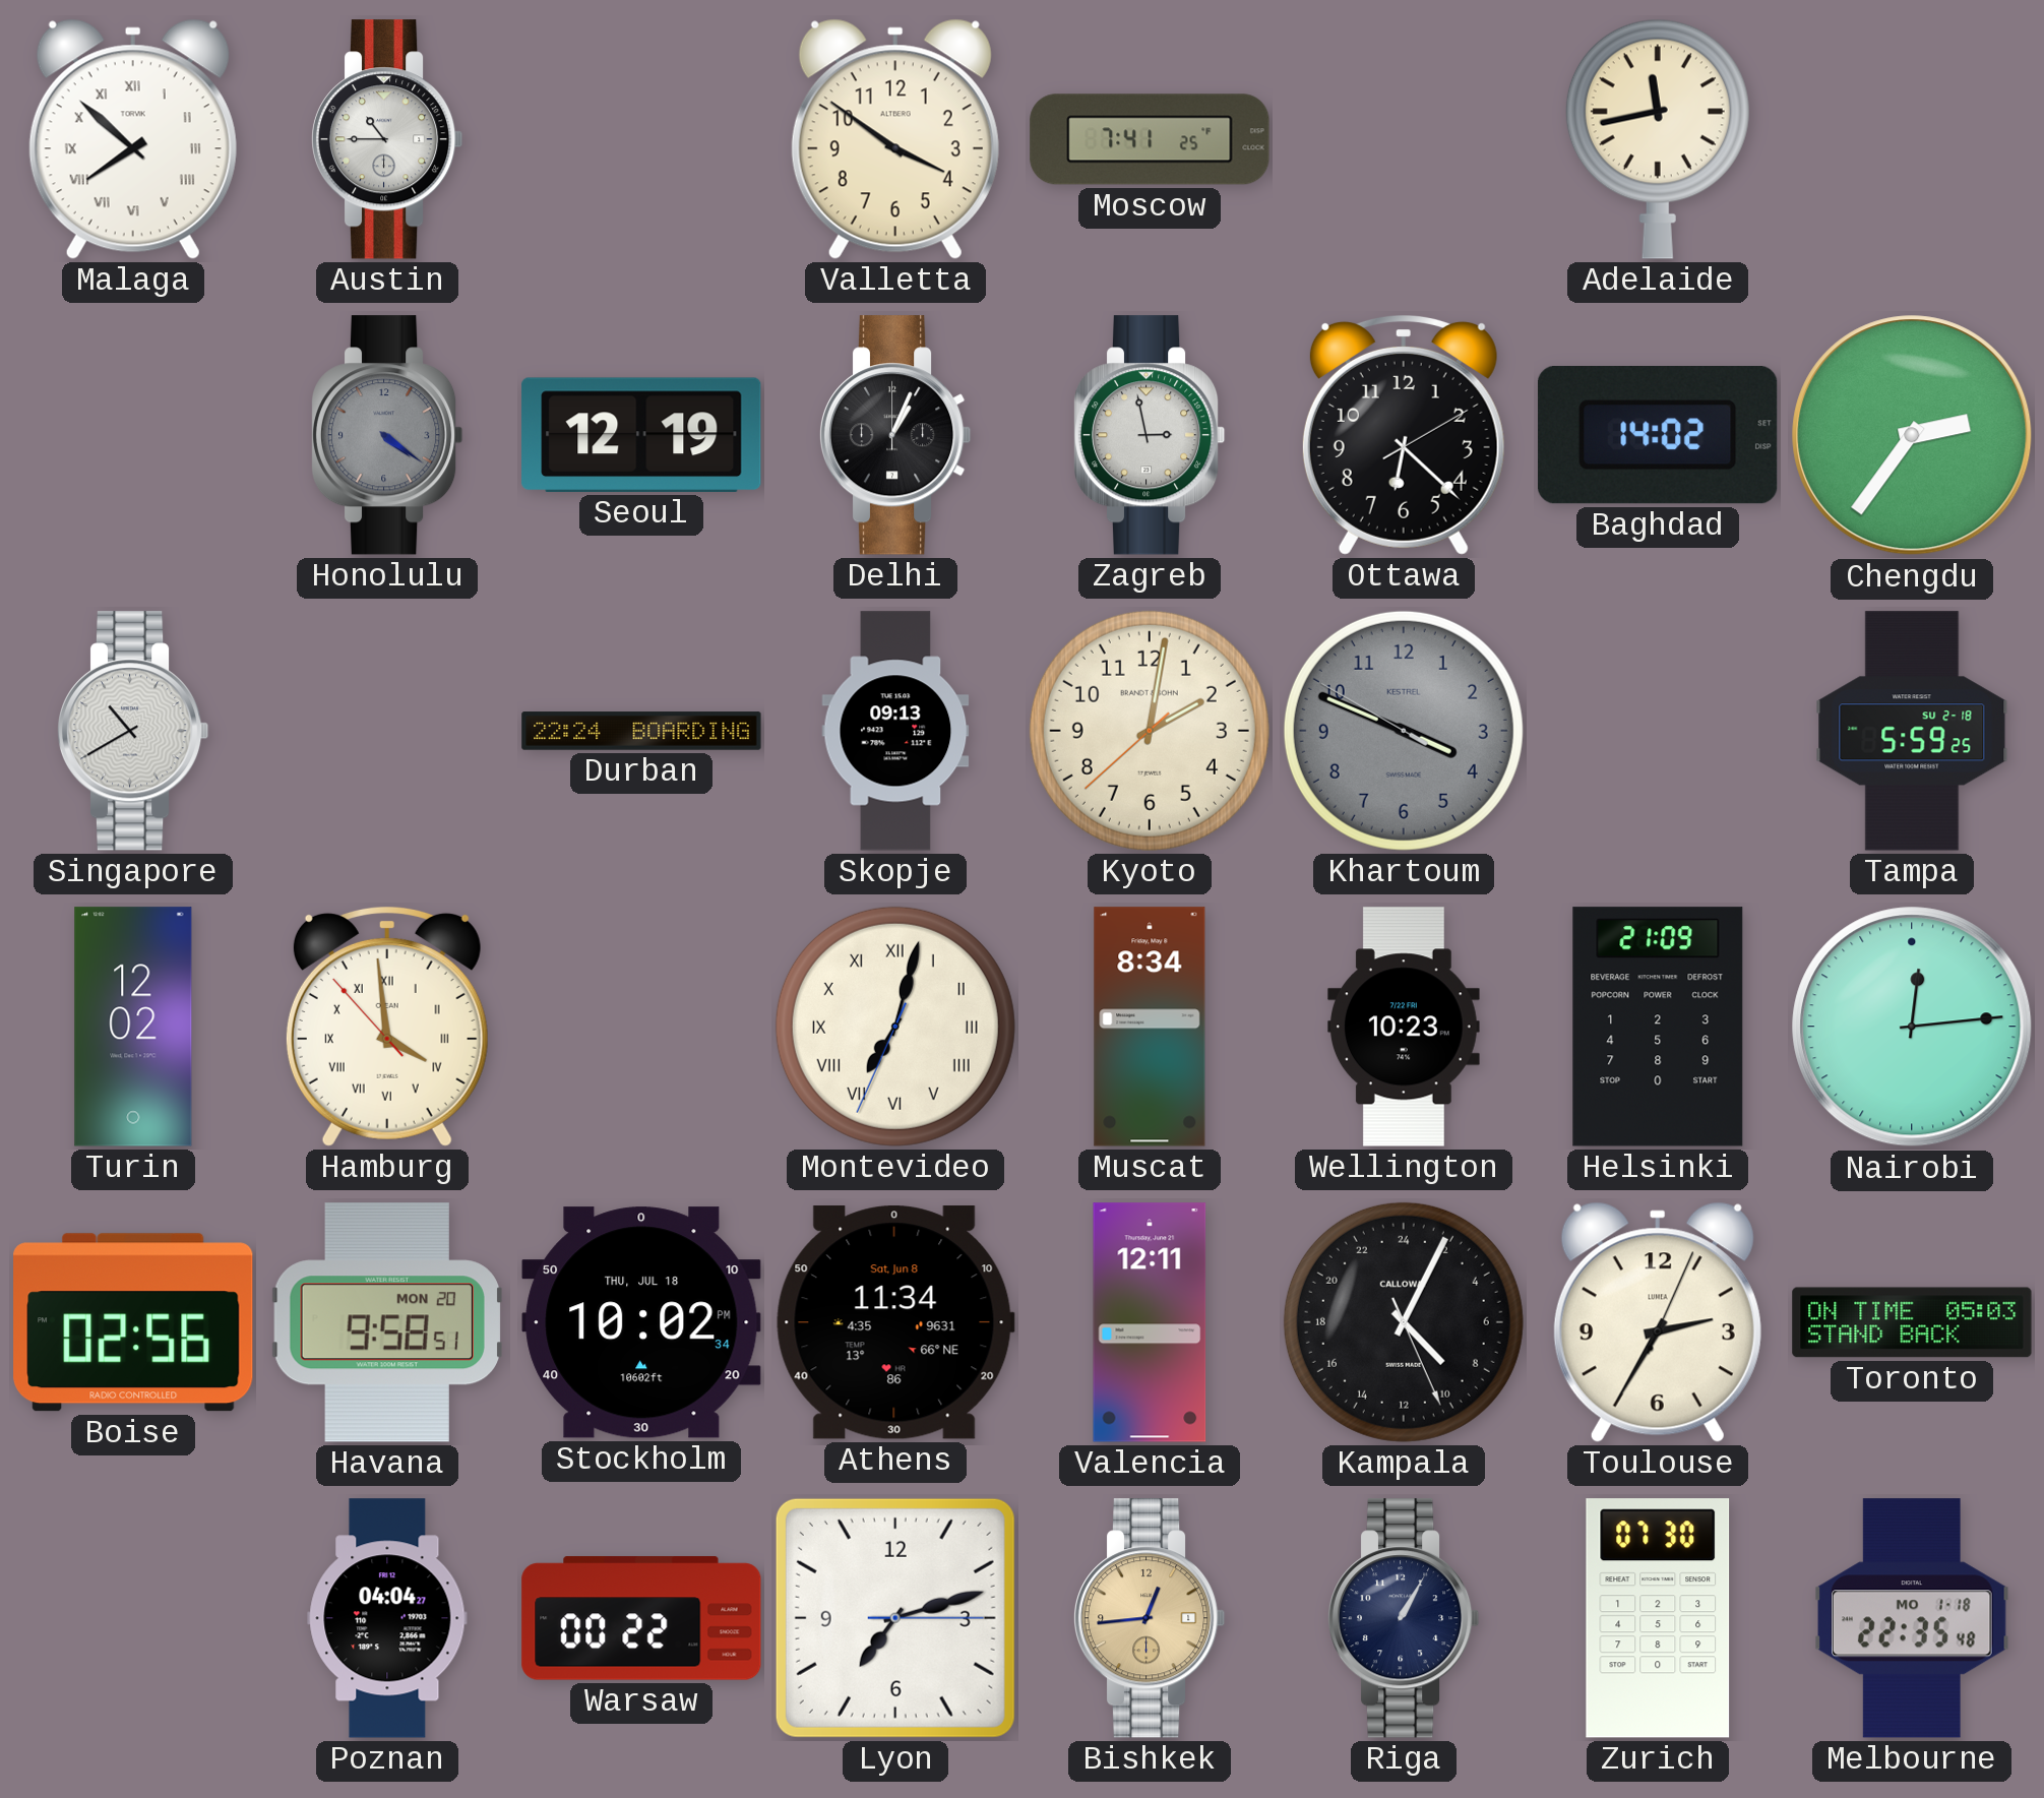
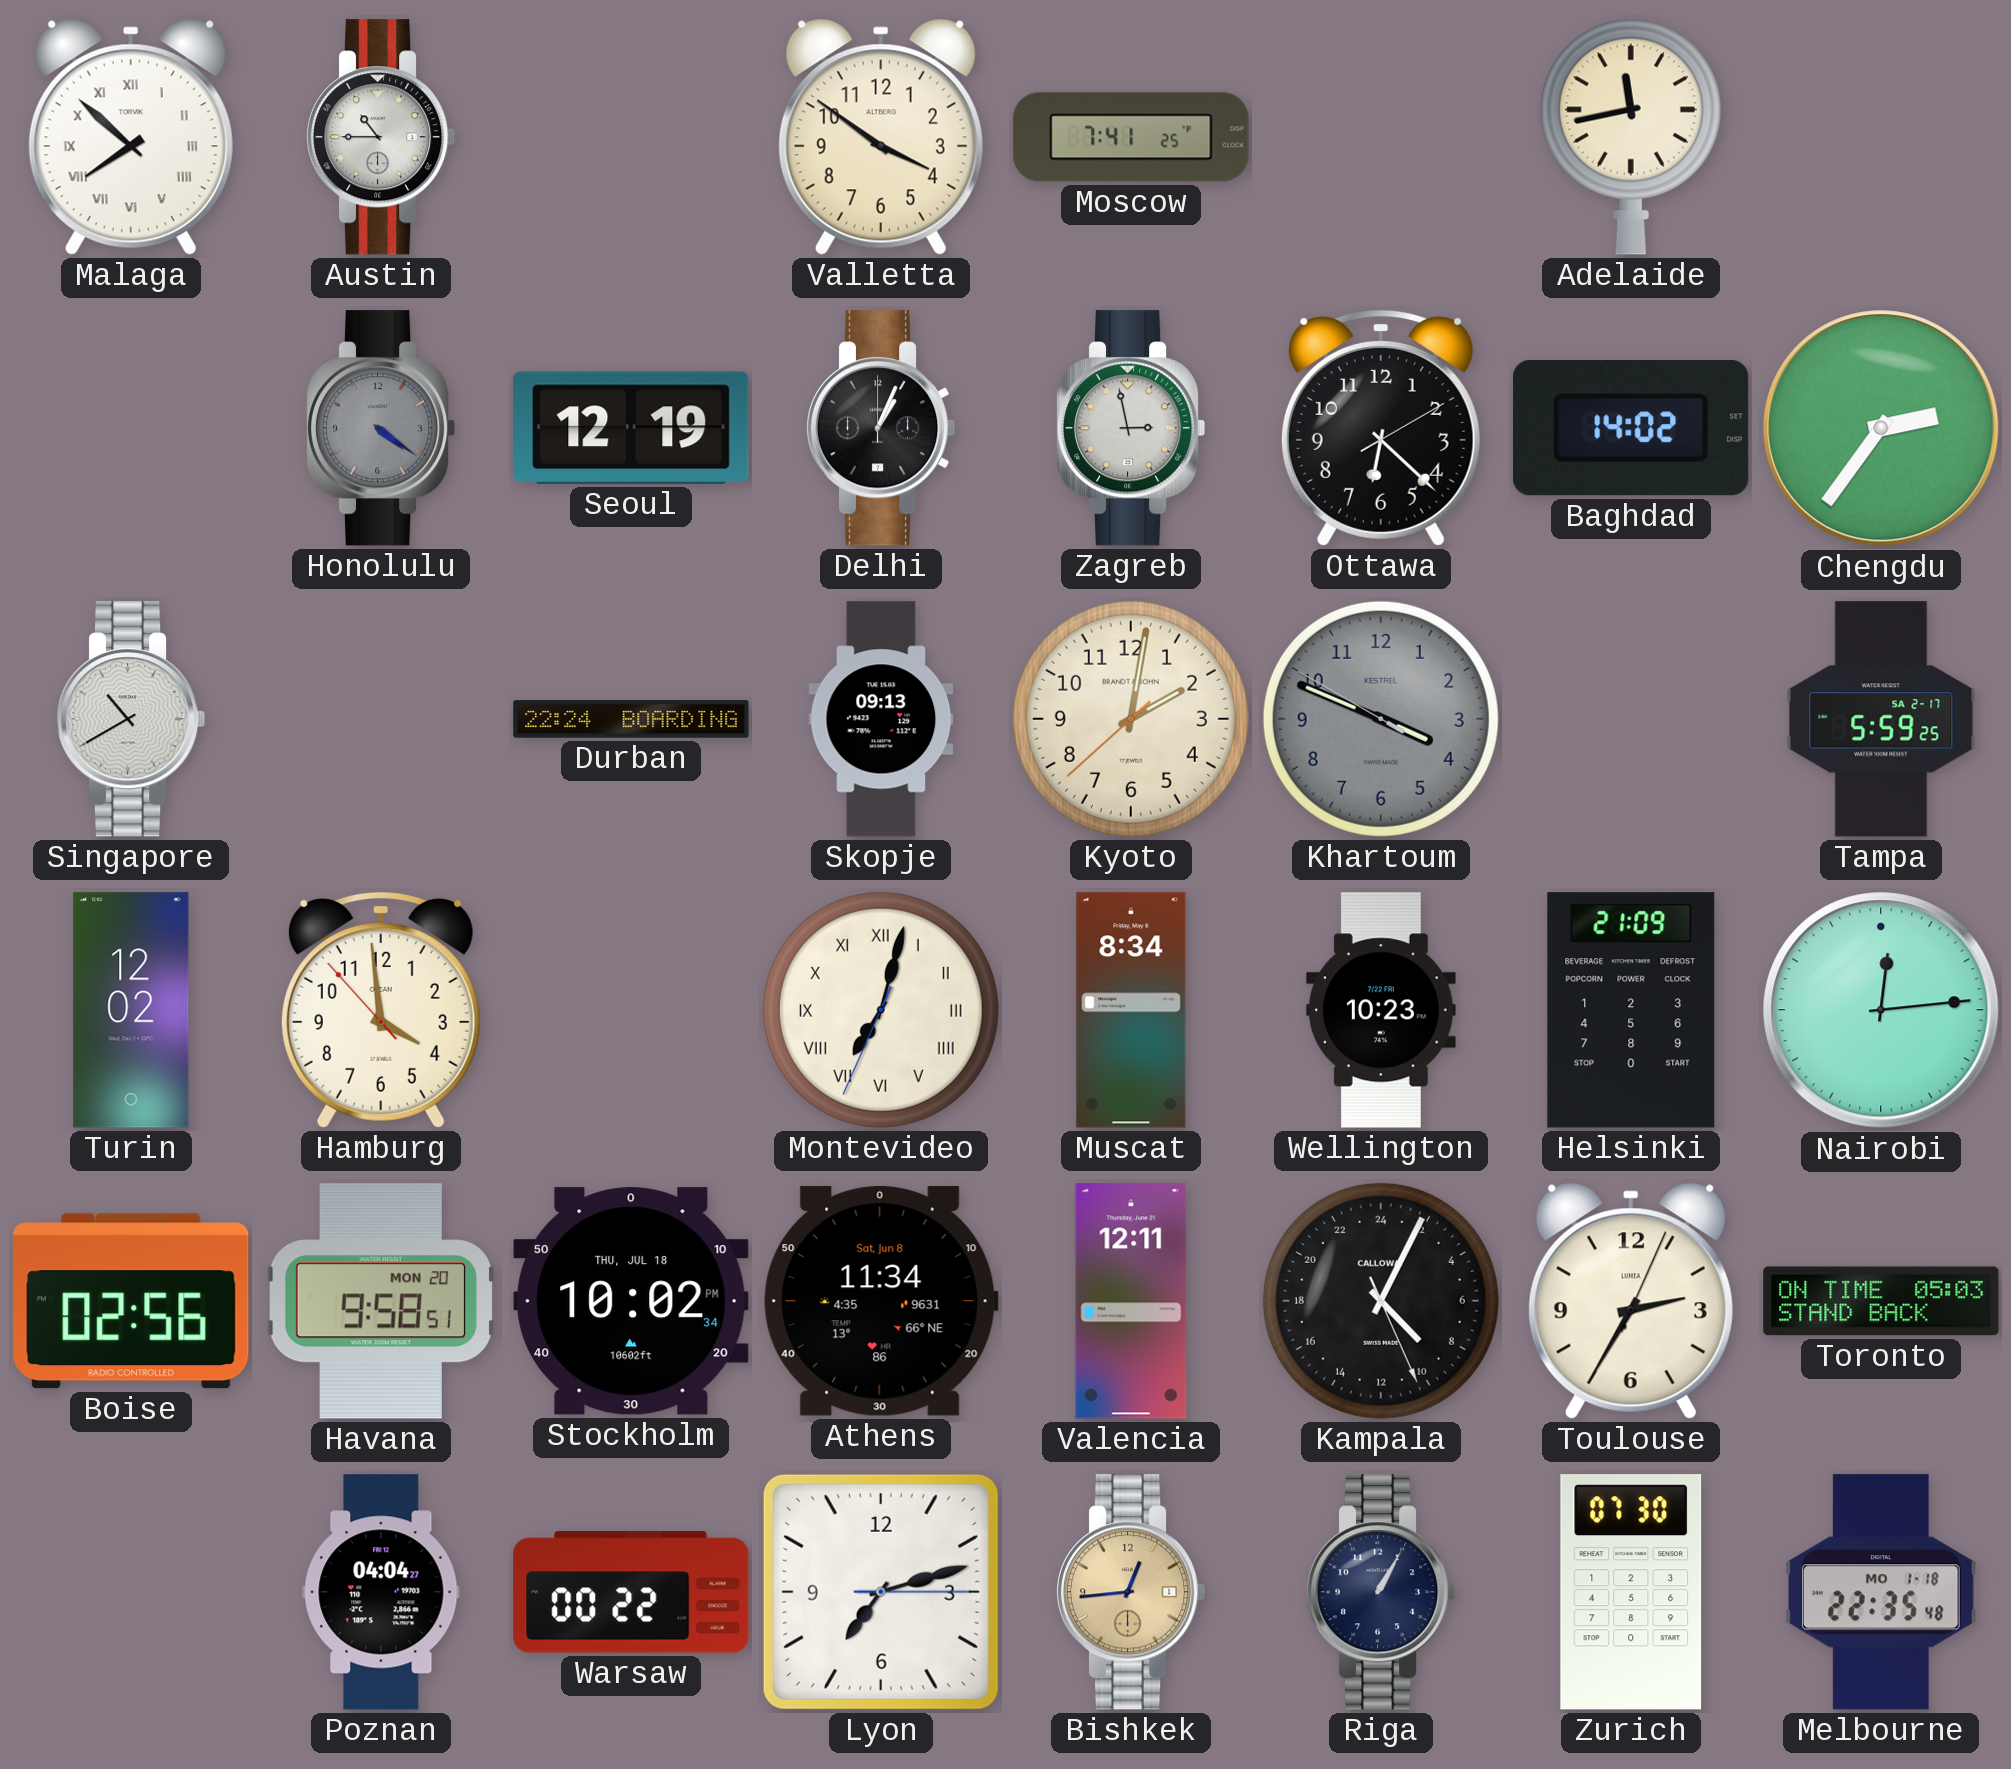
Tampa date: SU 2-18 -> SA 2-17 (1881, 719)
Hamburg numerals: Roman -> Arabic (381, 1010)
